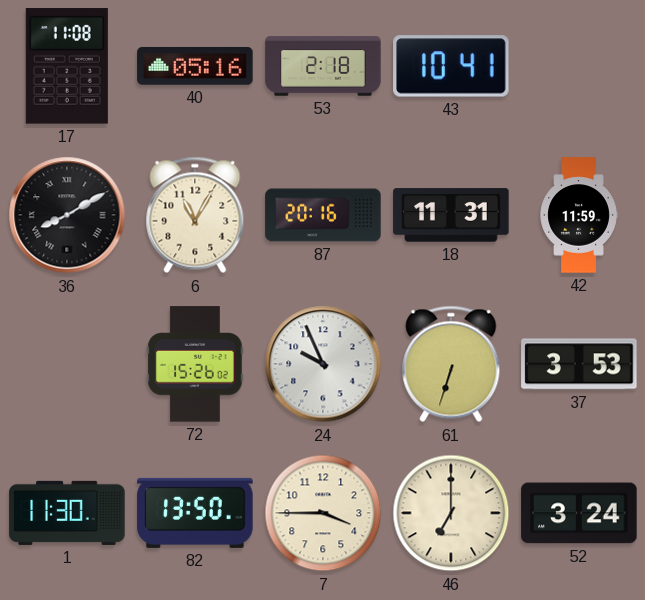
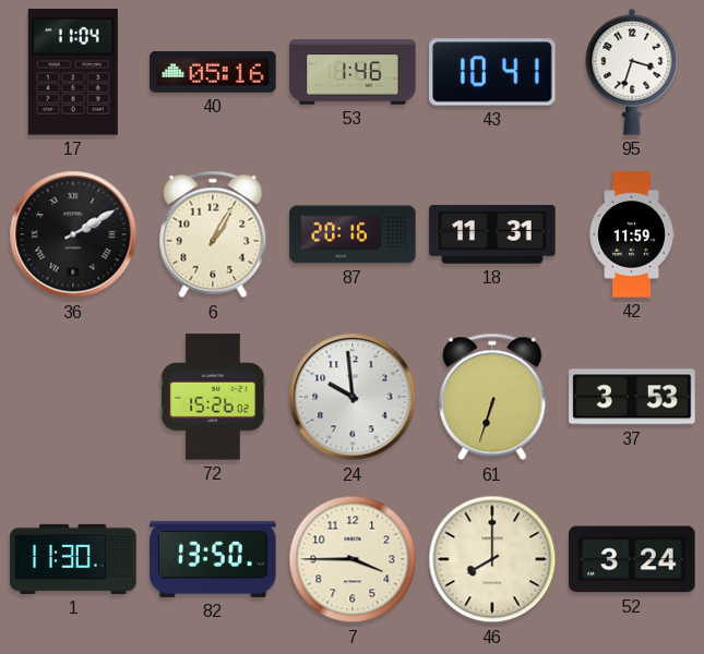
17: 11:08 -> 11:04 (73, 72)
53: 2:18 -> 1:46 (353, 72)
95: none -> 3:33 (632, 72)
36: 8:10 -> 2:10 (73, 234)
6: 11:05 -> 1:05 (213, 234)
24: 9:56 -> 9:59 (353, 397)
46: 7:00 -> 8:00 (492, 559)
